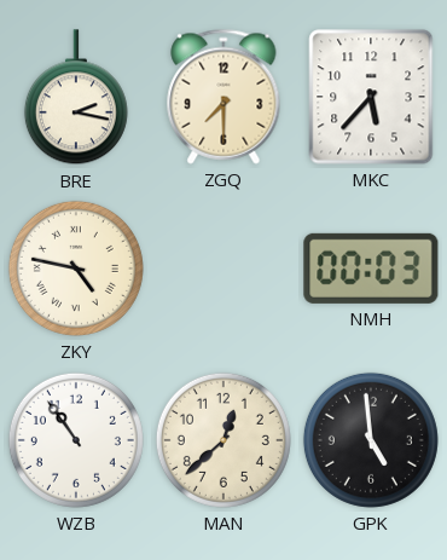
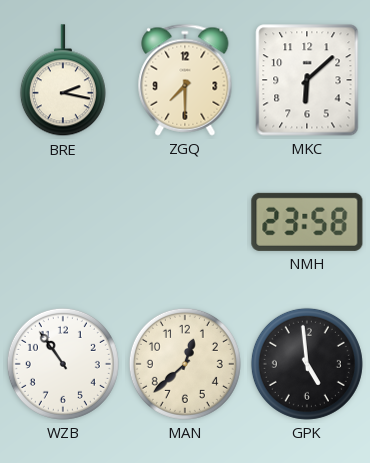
MKC: 5:37 -> 6:08 (307, 80)
ZKY: 4:47 -> none (76, 269)
NMH: 00:03 -> 23:58 (307, 222)
